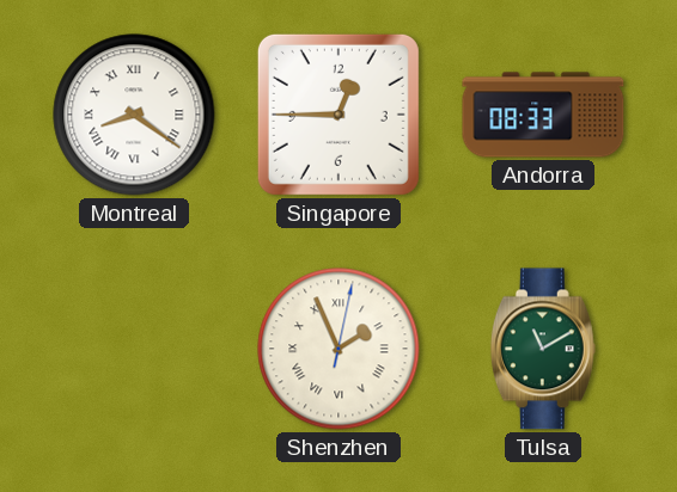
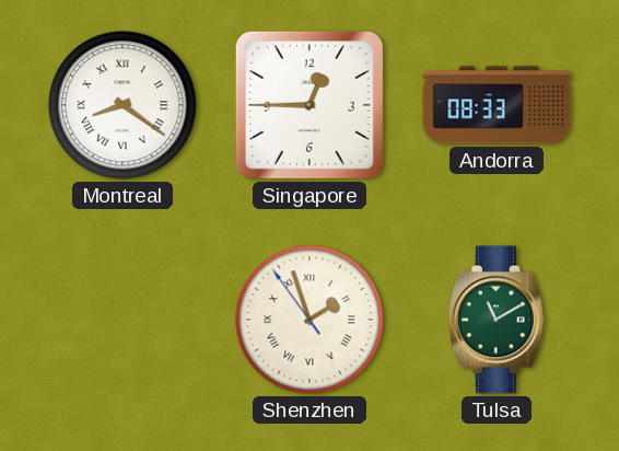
Shenzhen: 1:56:02 -> 1:56:54 (309, 320)
